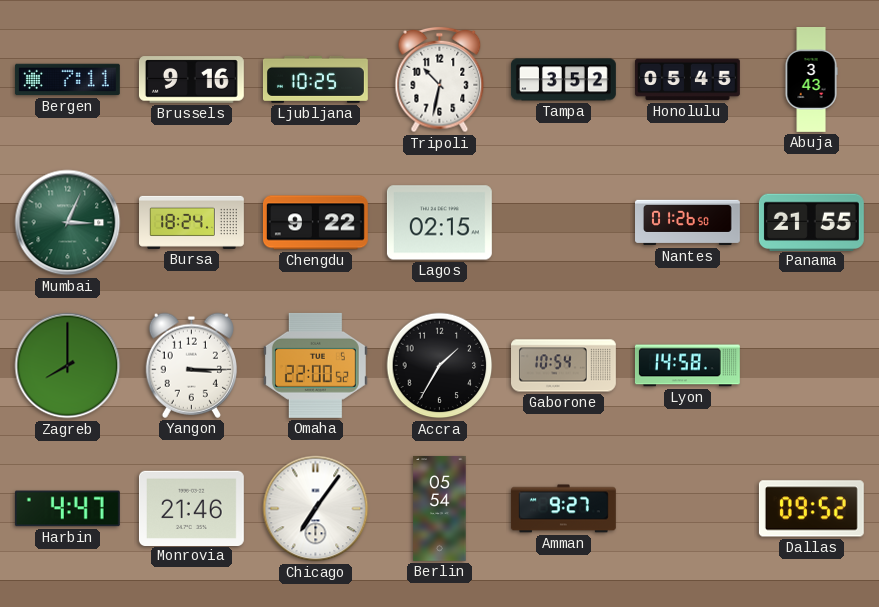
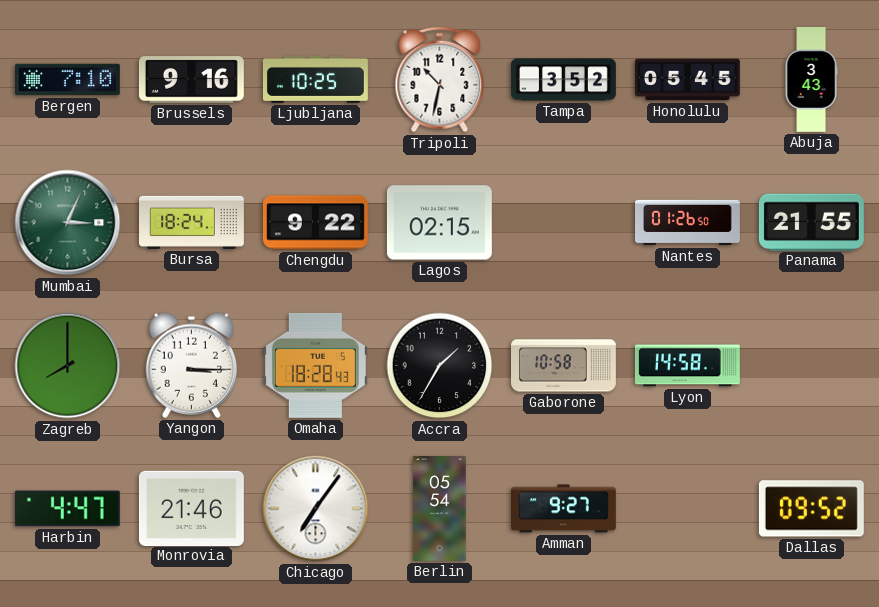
Bergen: 7:11 -> 7:10 (67, 80)
Omaha: 22:00 -> 18:28 (315, 365)
Gaborone: 10:54 -> 10:58 (564, 366)
